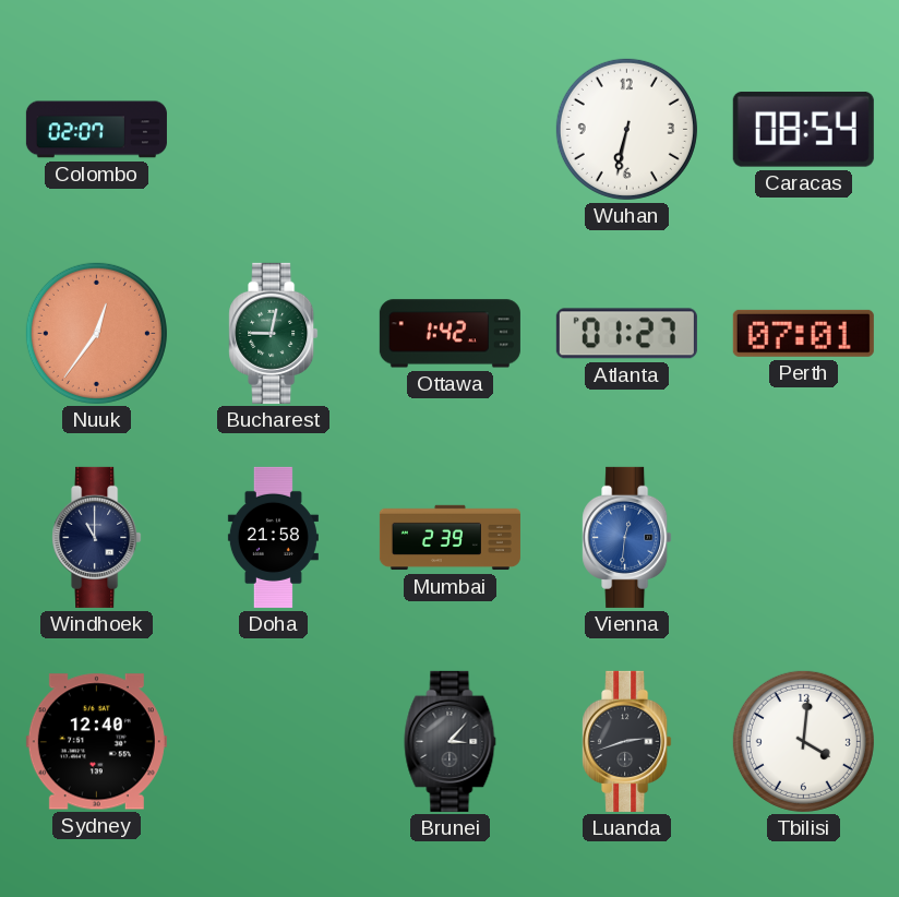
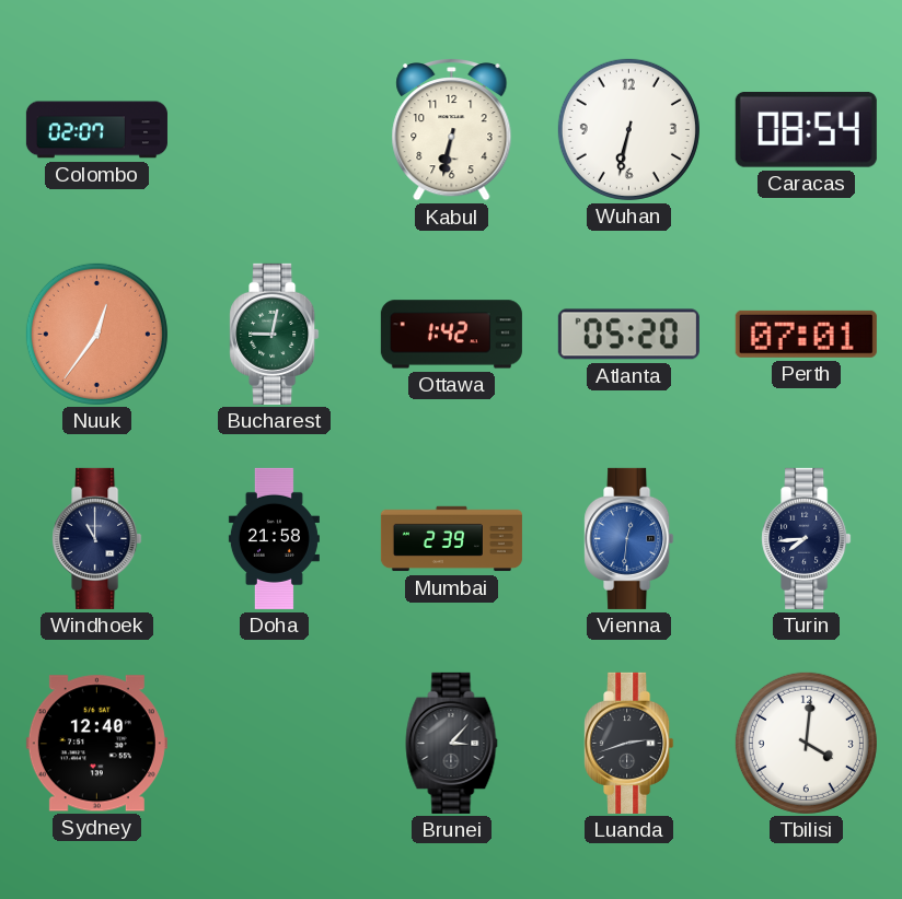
Kabul: none -> 6:32 (452, 129)
Atlanta: 01:27 -> 05:20 (628, 335)
Turin: none -> 7:44 (807, 538)
